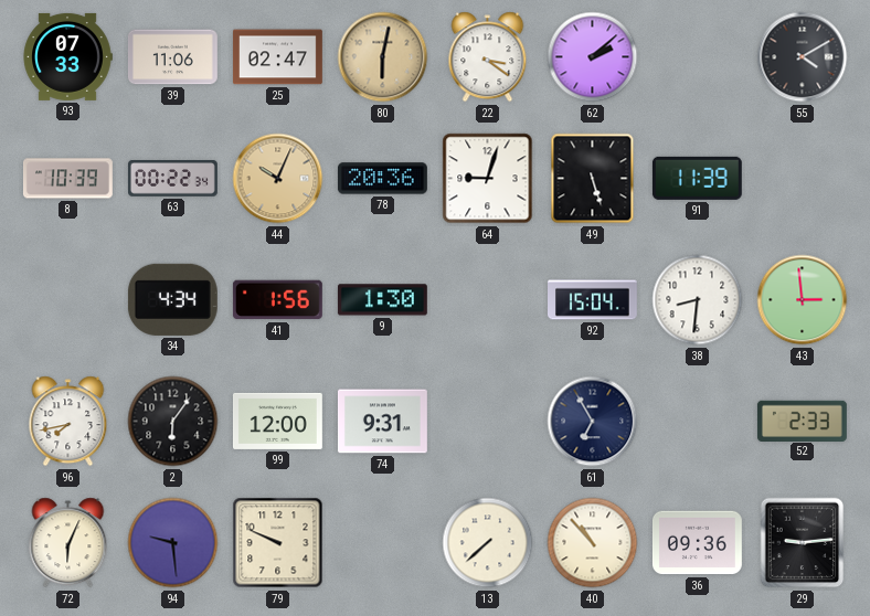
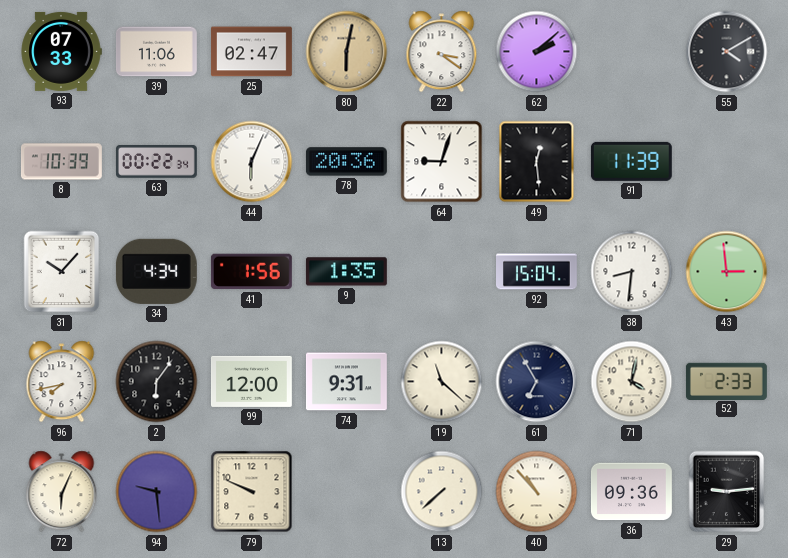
44: 10:04 -> 6:04 (252, 162)
44 dial: champagne -> white (252, 162)
49: 5:27 -> 12:29 (537, 162)
31: none -> 10:07 (62, 272)
9: 1:30 -> 1:35 (346, 272)
19: none -> 11:22 (442, 382)
71: none -> 4:02 (632, 382)
